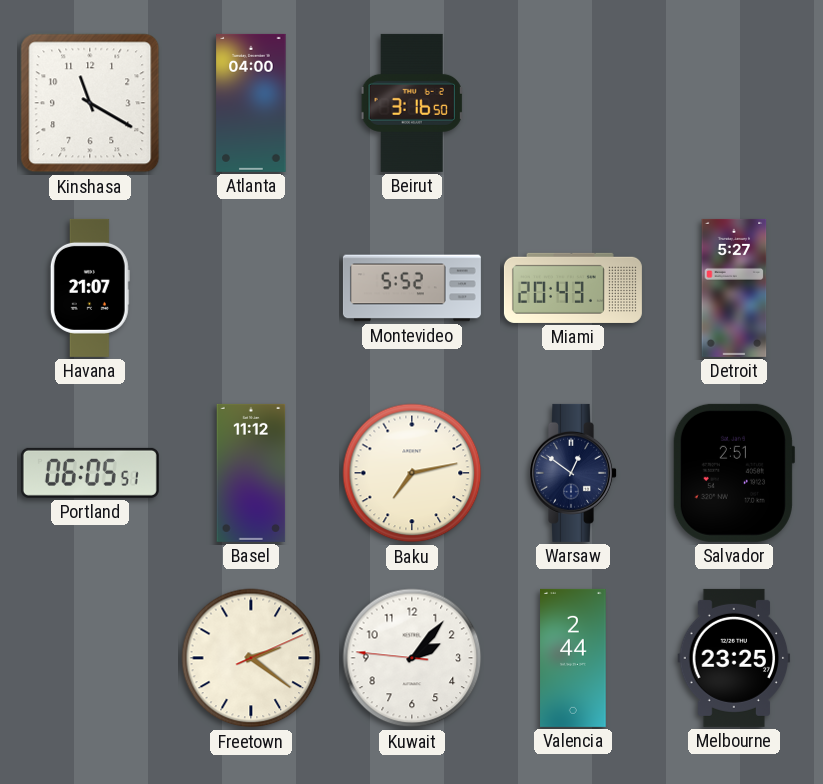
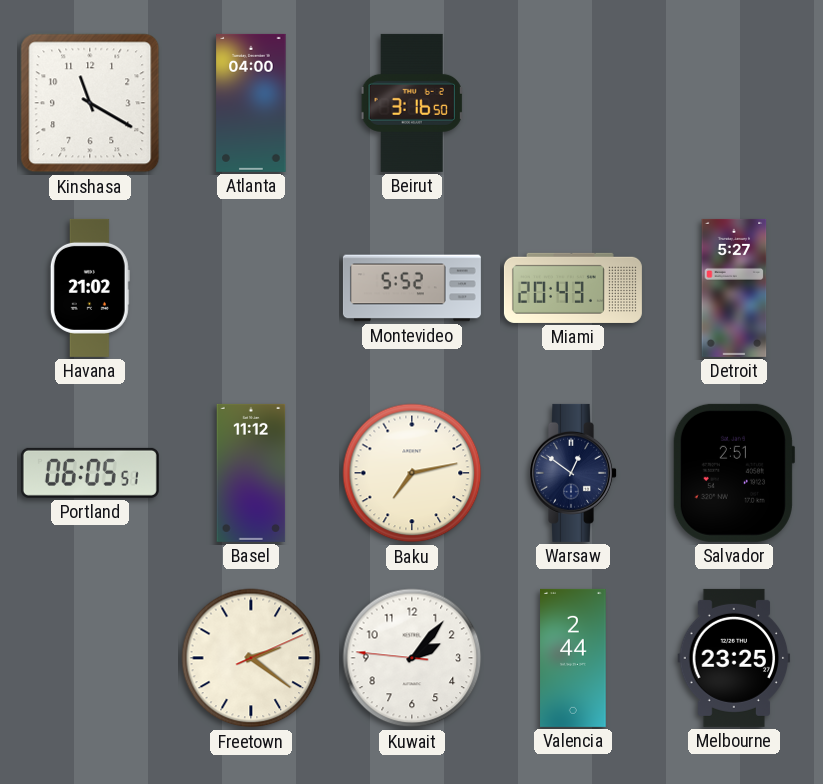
Havana: 21:07 -> 21:02 (90, 288)
